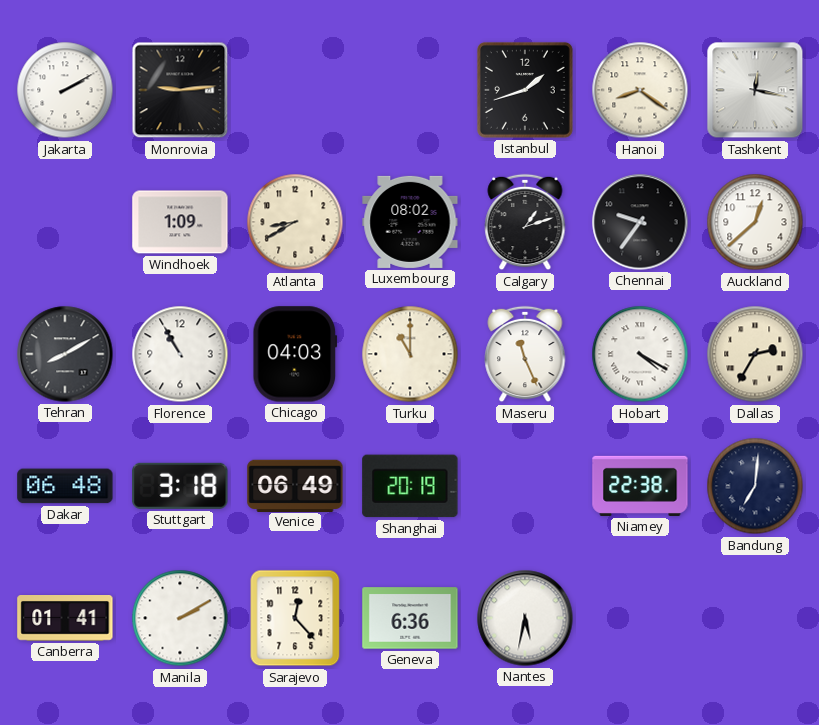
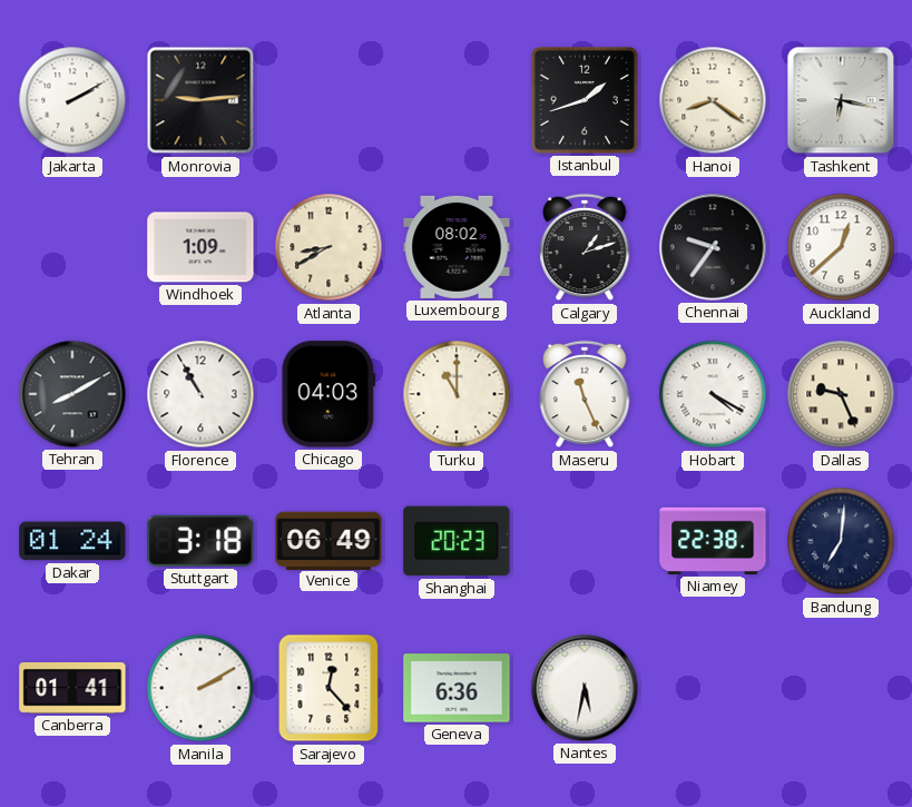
Tashkent: 12:17 -> 6:17 (841, 100)
Dallas: 2:35 -> 9:26 (841, 394)
Dakar: 06:48 -> 01:24 (72, 541)
Shanghai: 20:19 -> 20:23 (457, 541)
